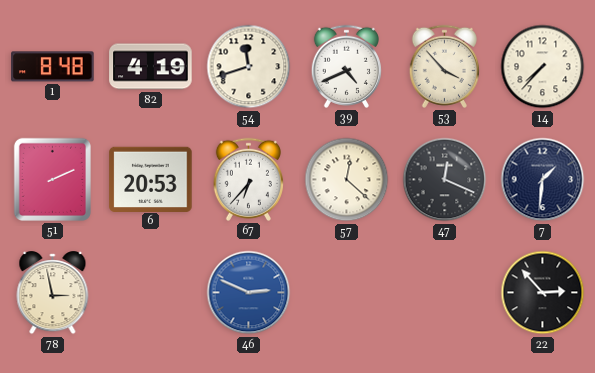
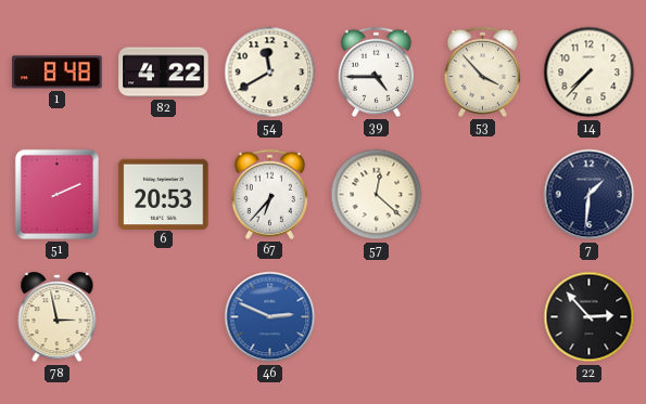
82: 4:19 -> 4:22 (164, 73)
54: 11:42 -> 11:40 (270, 73)
39: 4:41 -> 4:45 (376, 71)
47: 12:19 -> none (445, 180)
